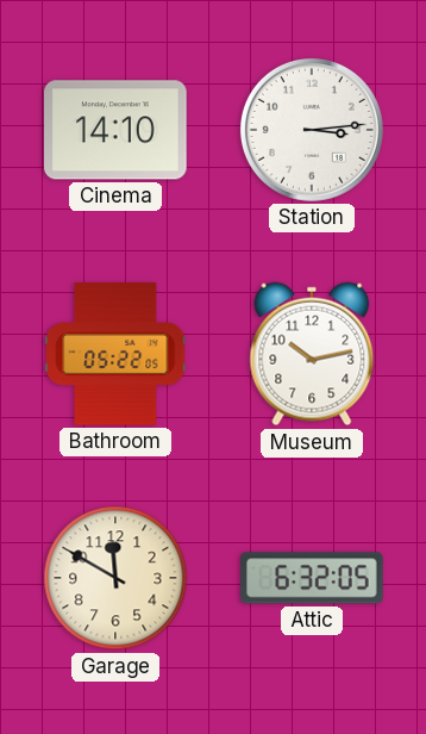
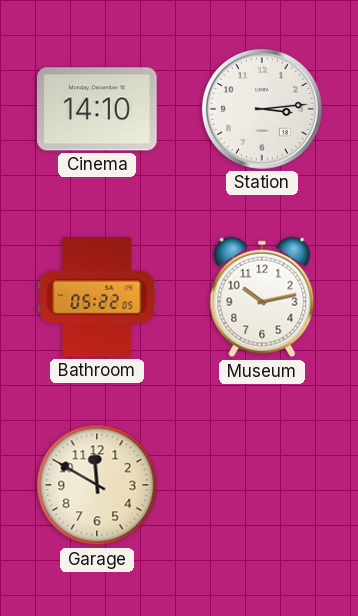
Attic: 6:32 -> none (313, 578)
